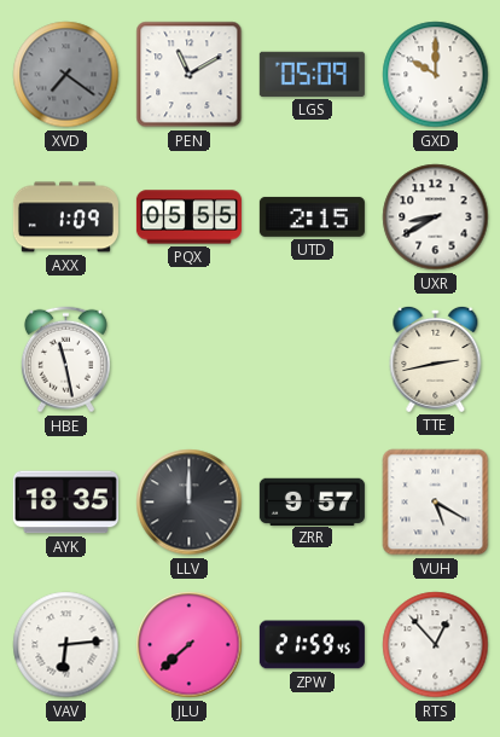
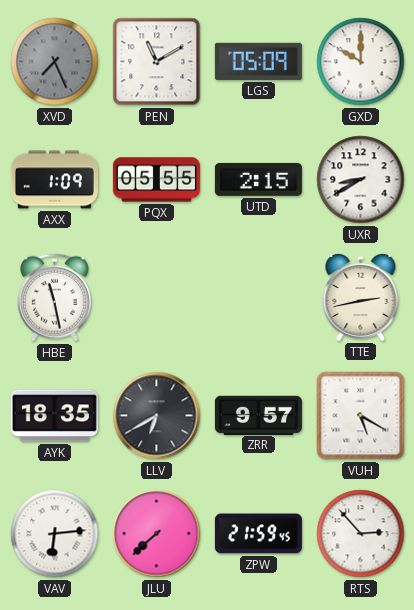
XVD: 7:21 -> 7:26 (55, 62)
LLV: 12:00 -> 6:40 (157, 416)
RTS: 12:53 -> 2:53 (361, 534)
